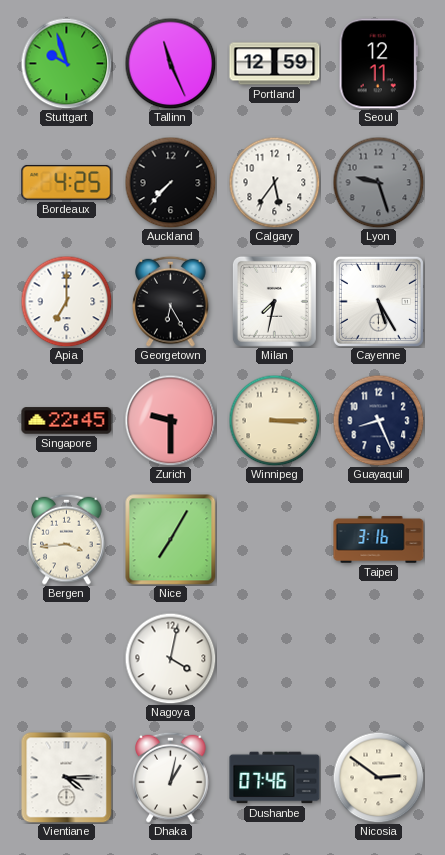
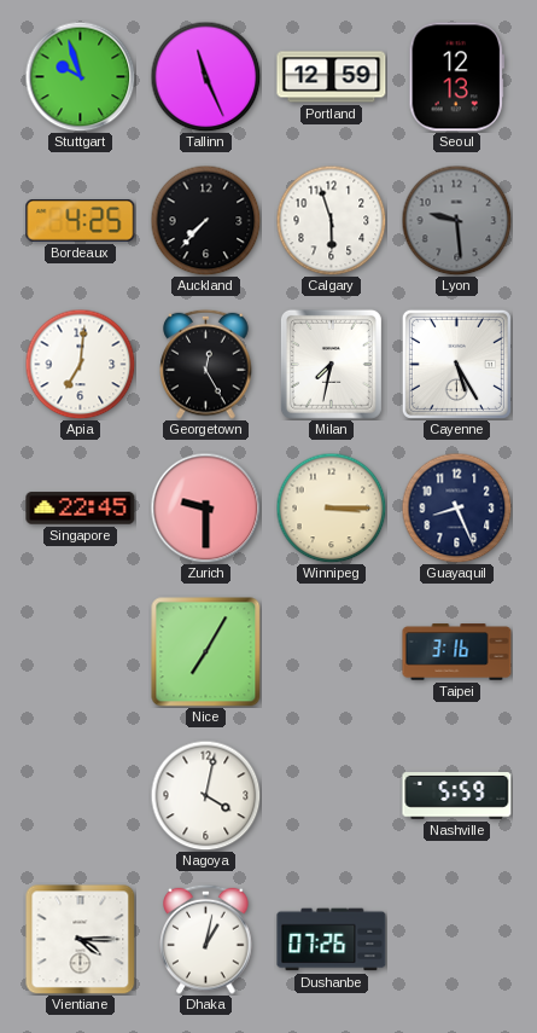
Seoul: 12:11 -> 12:13 (456, 77)
Calgary: 5:36 -> 5:57 (331, 220)
Lyon: 9:27 -> 9:29 (456, 220)
Apia: 7:00 -> 7:01 (80, 364)
Georgetown: 6:25 -> 12:25 (206, 364)
Bergen: 3:44 -> none (67, 539)
Nashville: none -> 5:59 (457, 796)
Dushanbe: 07:46 -> 07:26 (332, 940)
Nicosia: 2:51 -> none (378, 777)
